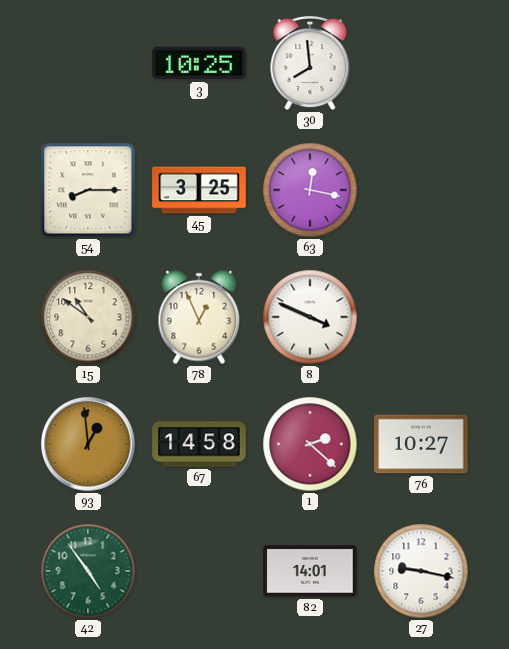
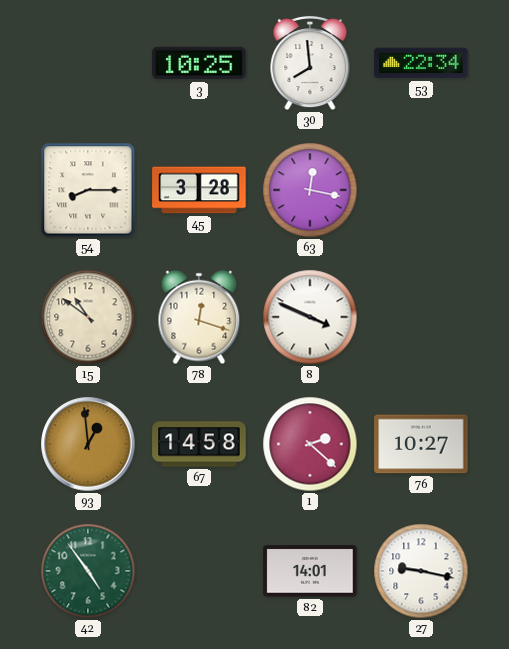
53: none -> 22:34 (421, 63)
45: 3:25 -> 3:28 (199, 190)
78: 12:56 -> 12:18 (199, 317)
